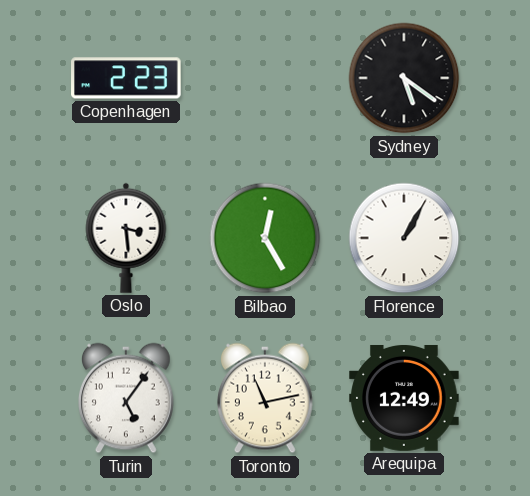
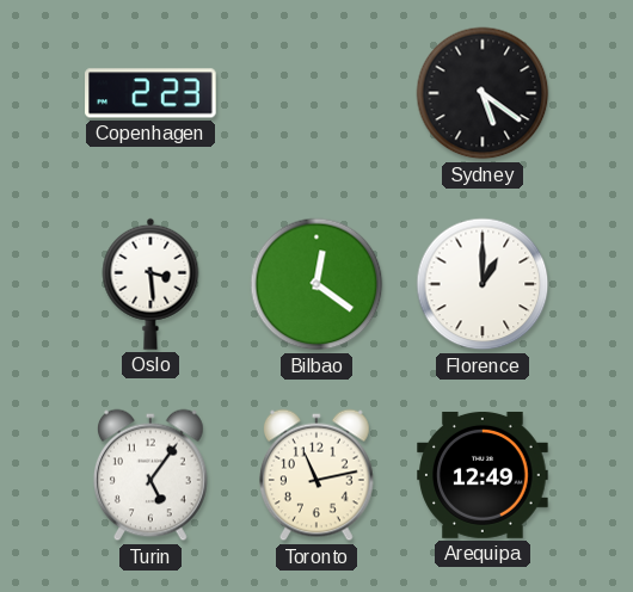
Bilbao: 12:25 -> 12:21 (316, 284)
Florence: 1:05 -> 1:00 (483, 284)
